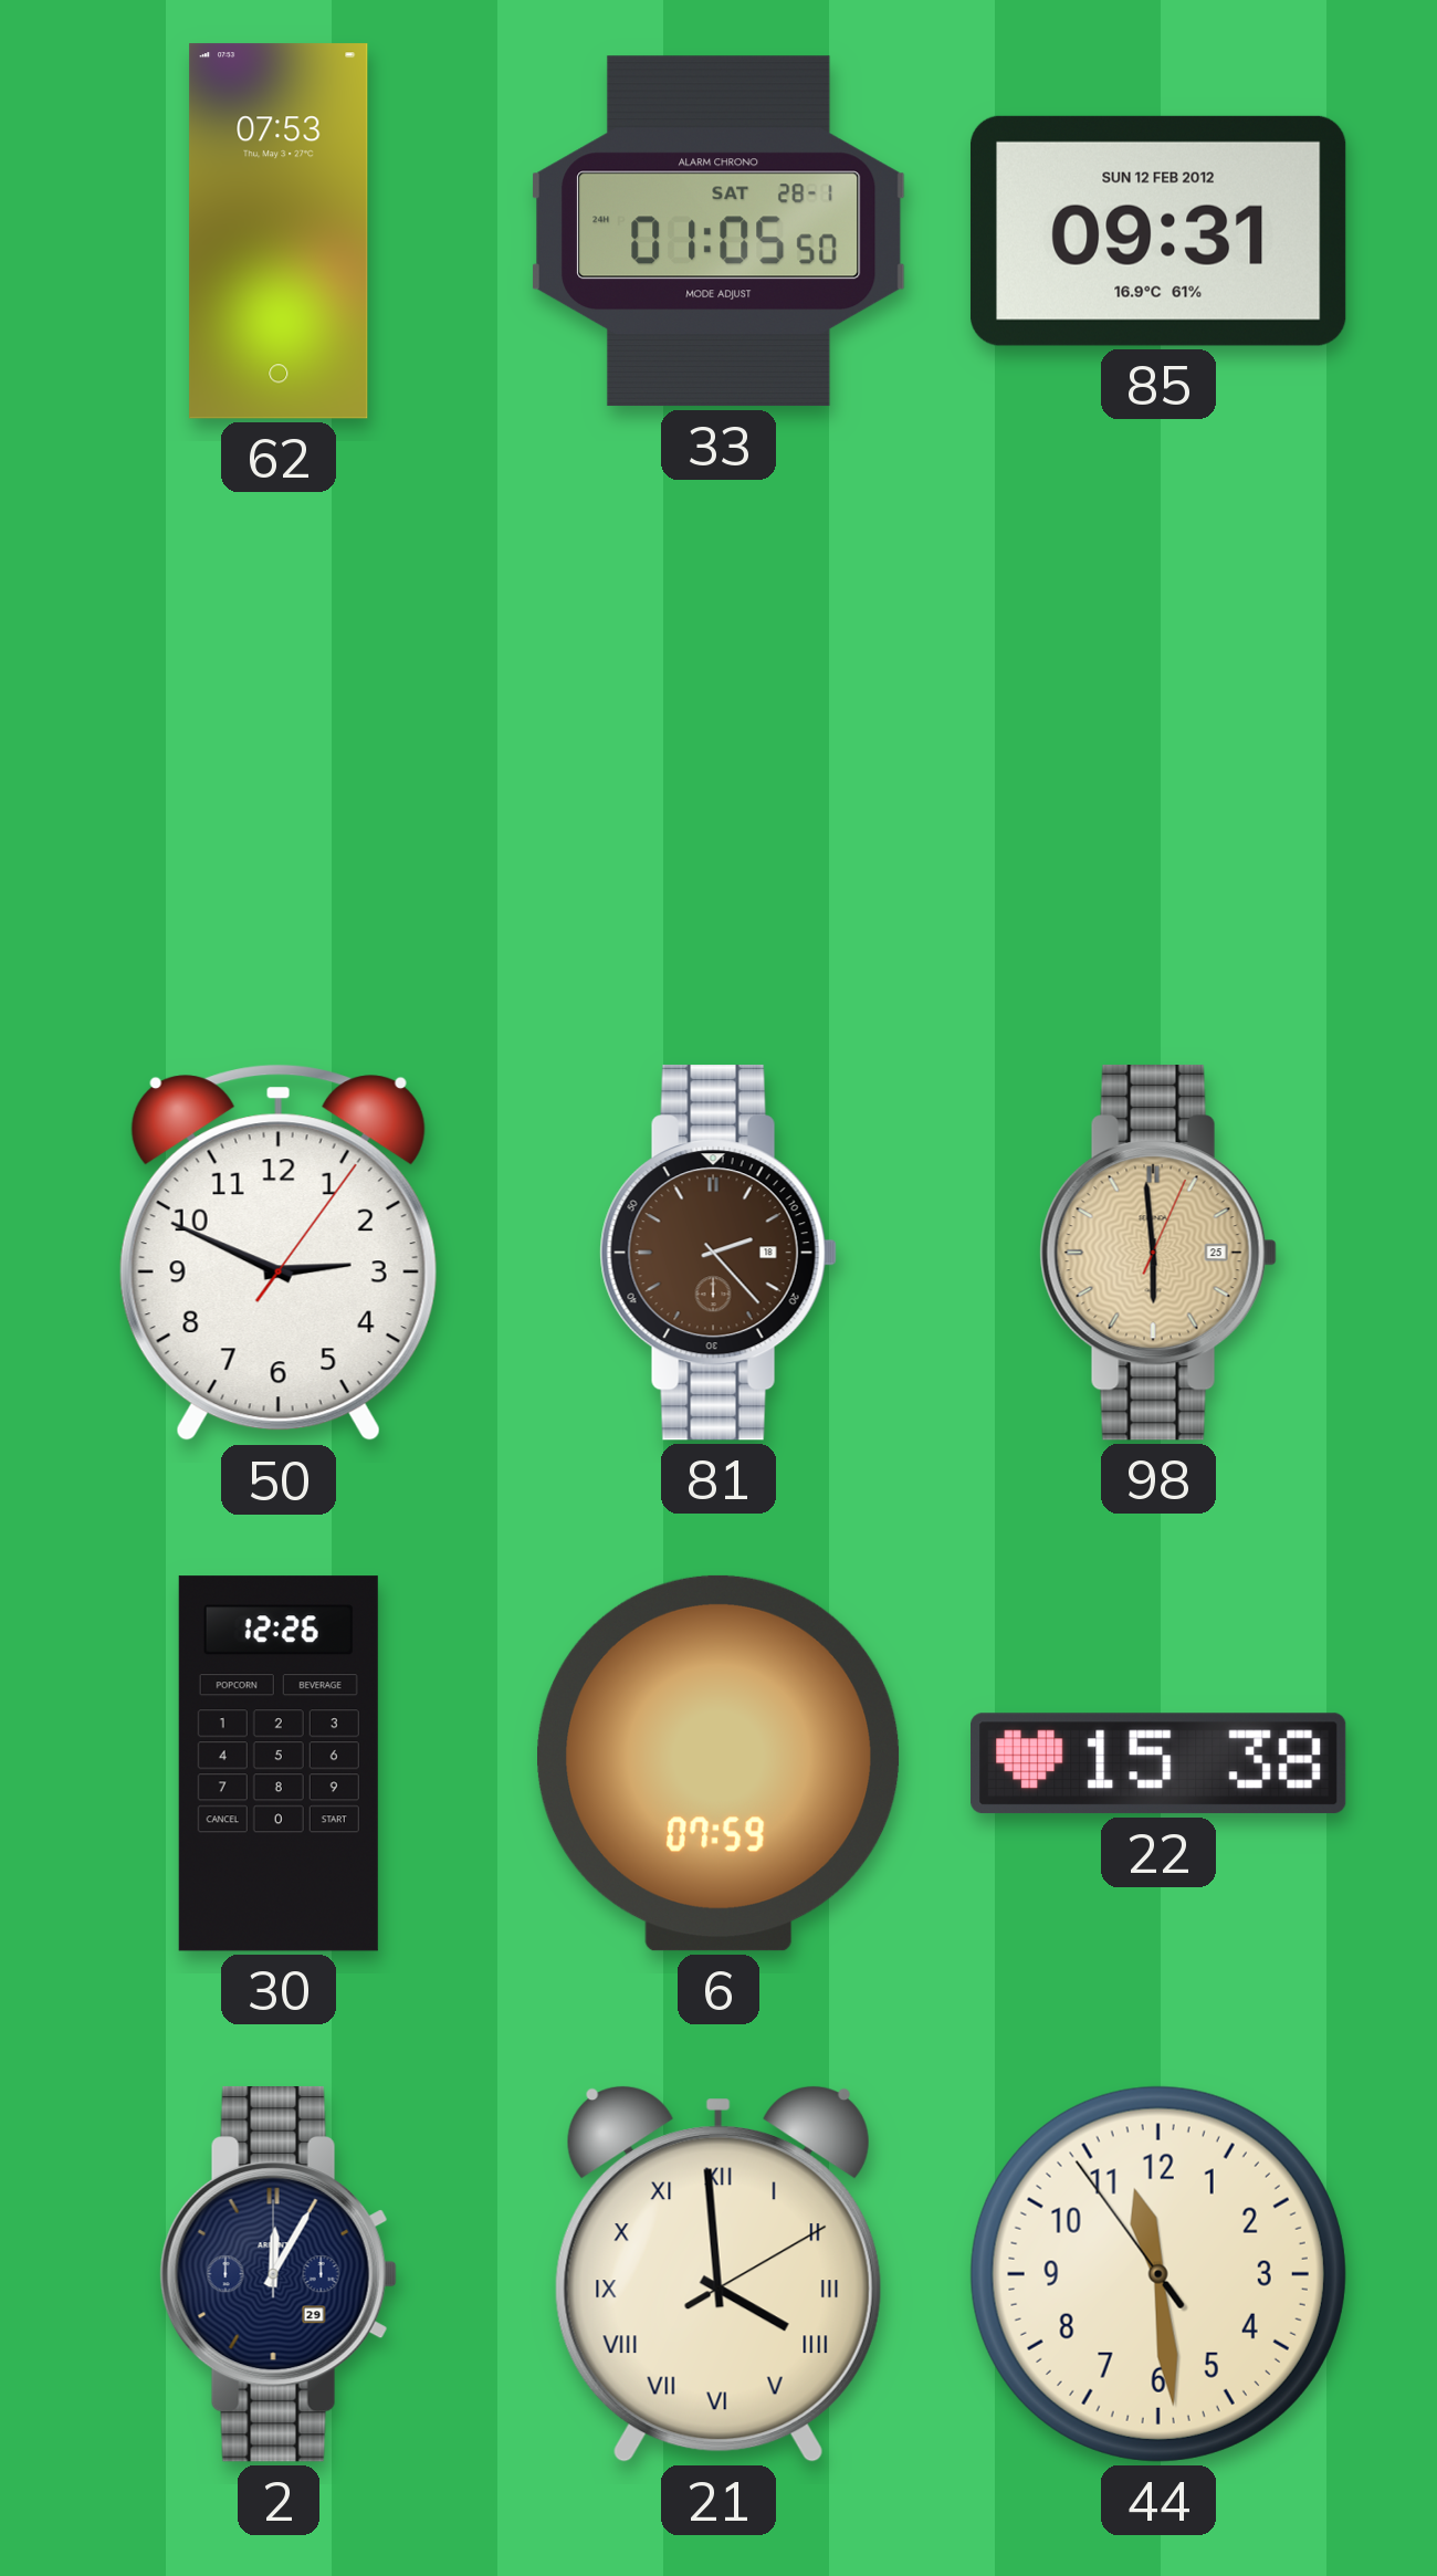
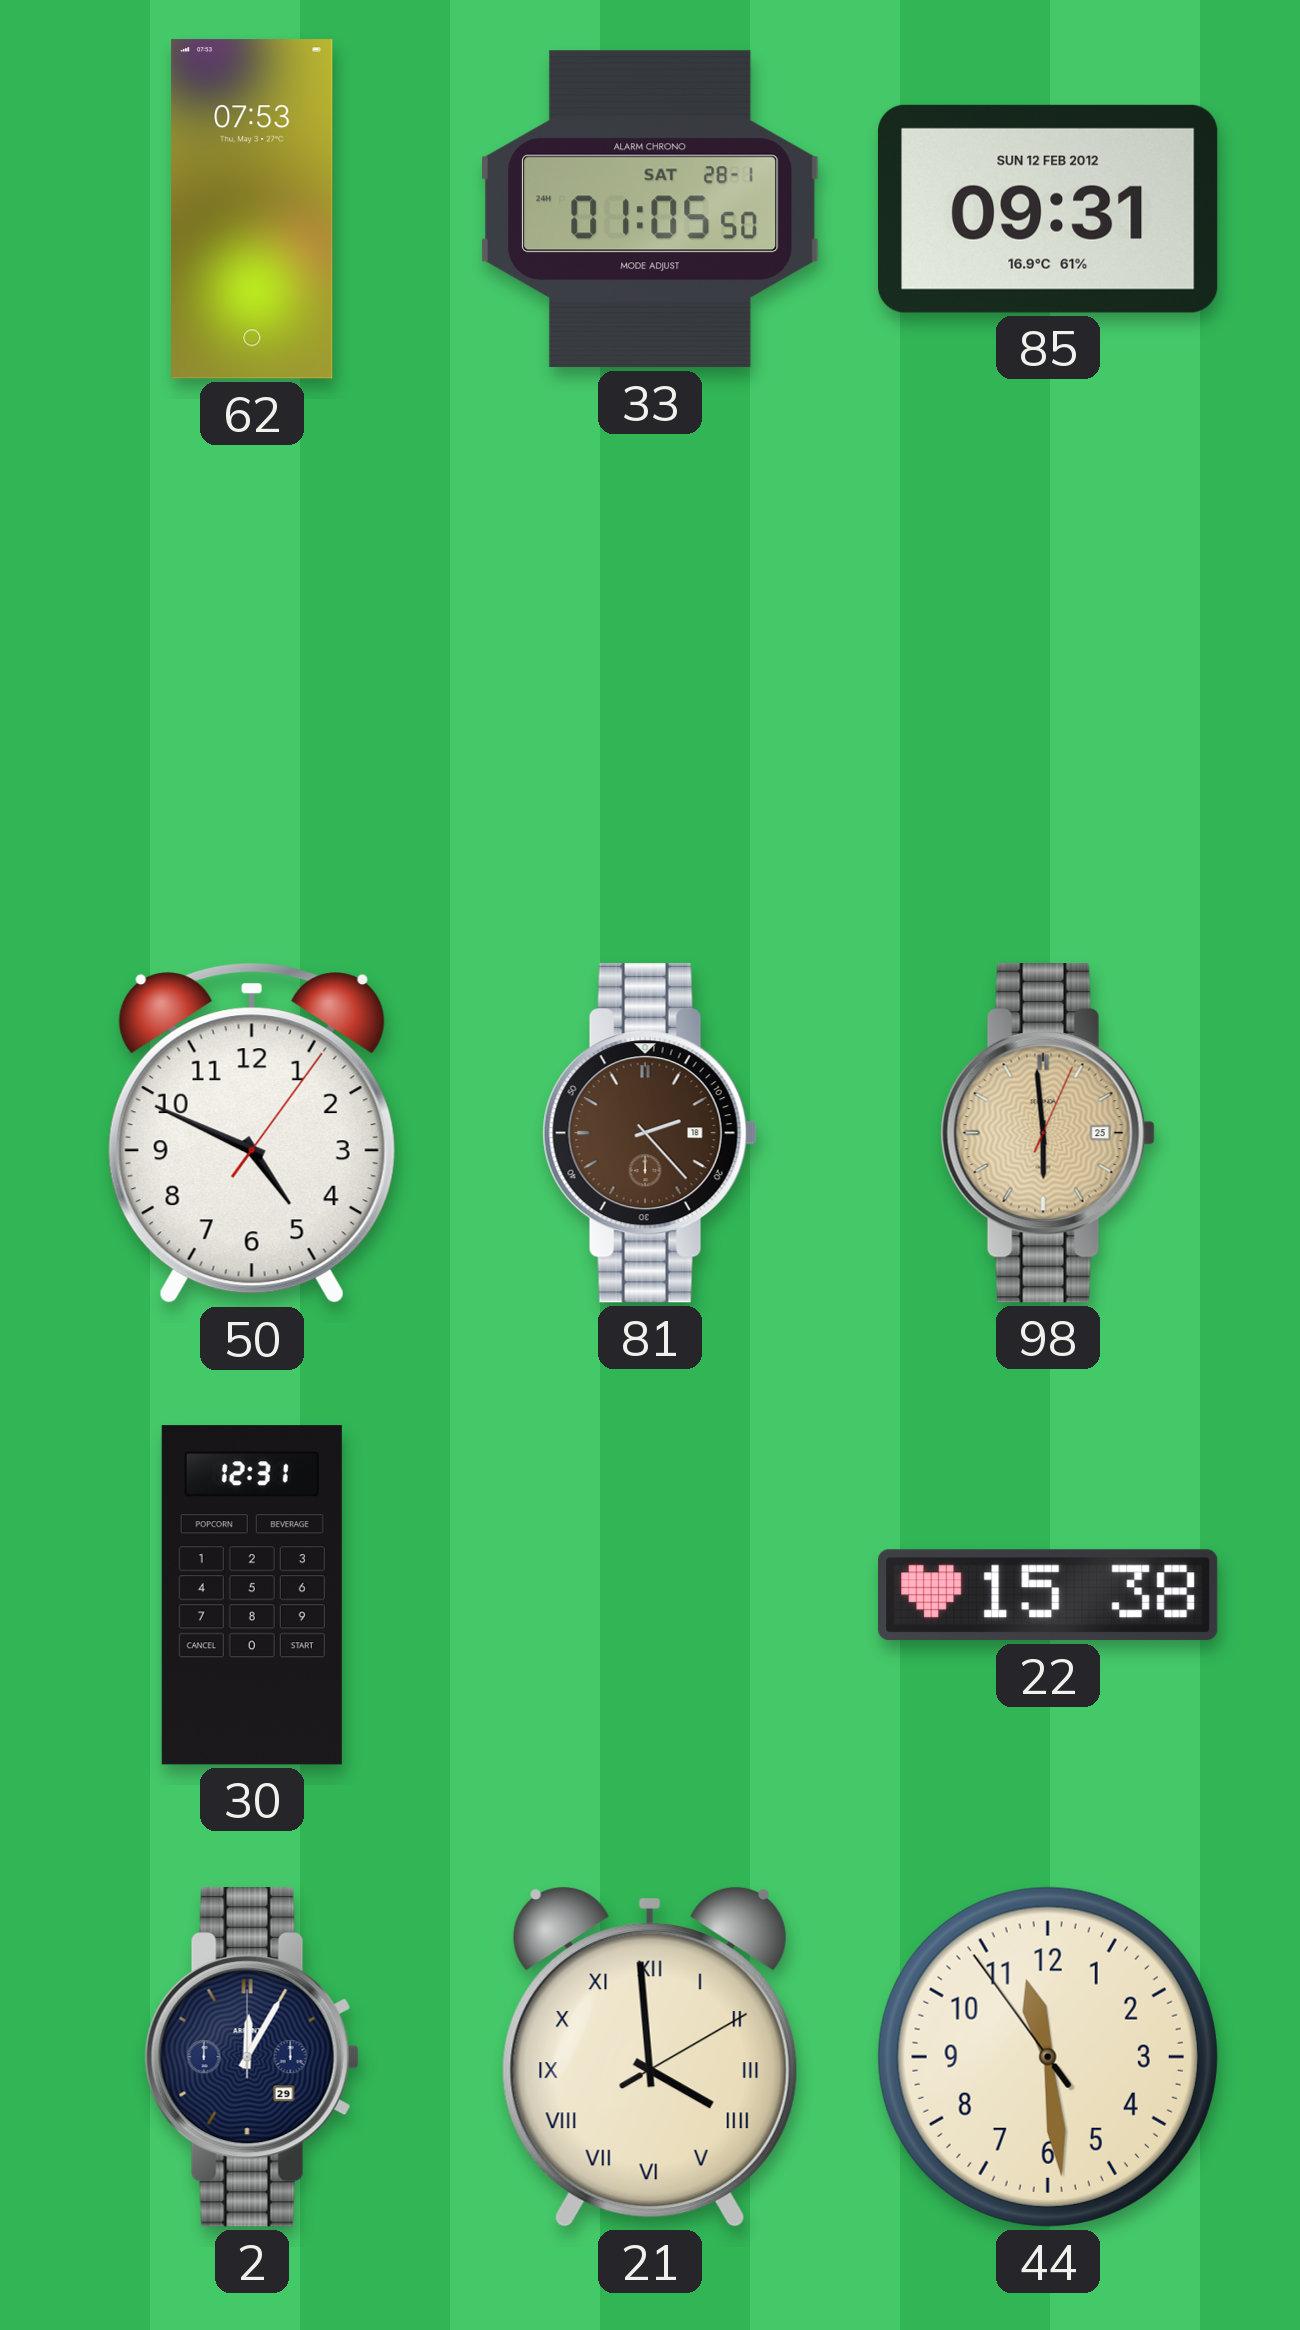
50: 2:49 -> 4:49 (252, 1133)
30: 12:26 -> 12:31 (252, 1595)
6: 07:59 -> none (720, 1763)
